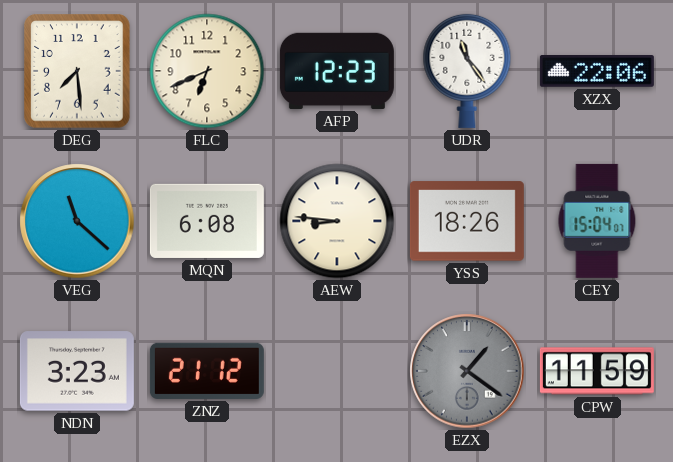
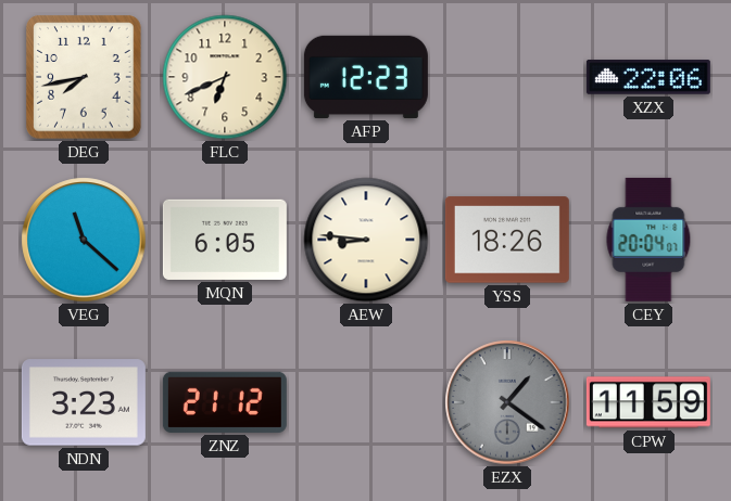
DEG: 7:29 -> 7:43 (84, 77)
UDR: 11:24 -> none (467, 71)
MQN: 6:08 -> 6:05 (225, 240)
CEY: 15:04 -> 20:04 (648, 240)
